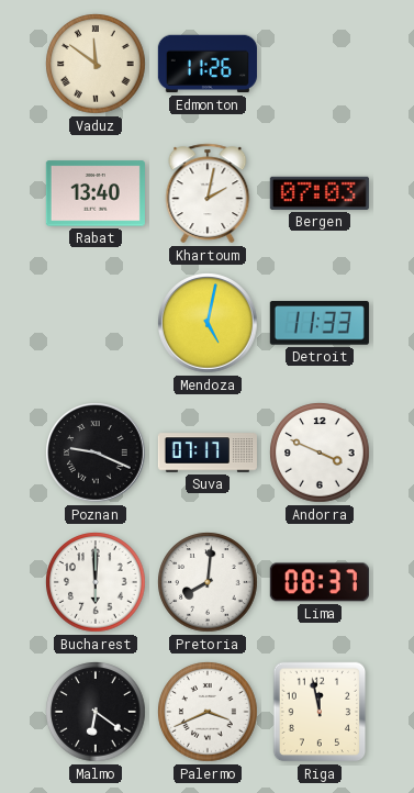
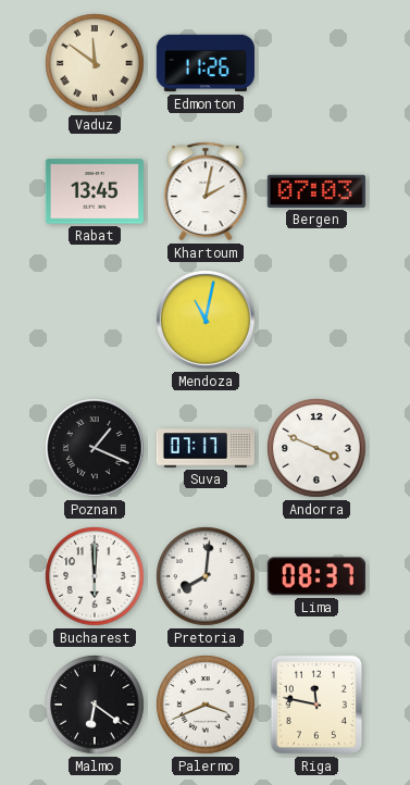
Rabat: 13:40 -> 13:45 (95, 191)
Mendoza: 5:02 -> 11:02 (206, 320)
Detroit: 11:33 -> none (320, 323)
Poznan: 9:19 -> 1:19 (95, 448)
Riga: 11:58 -> 11:47 (316, 705)
